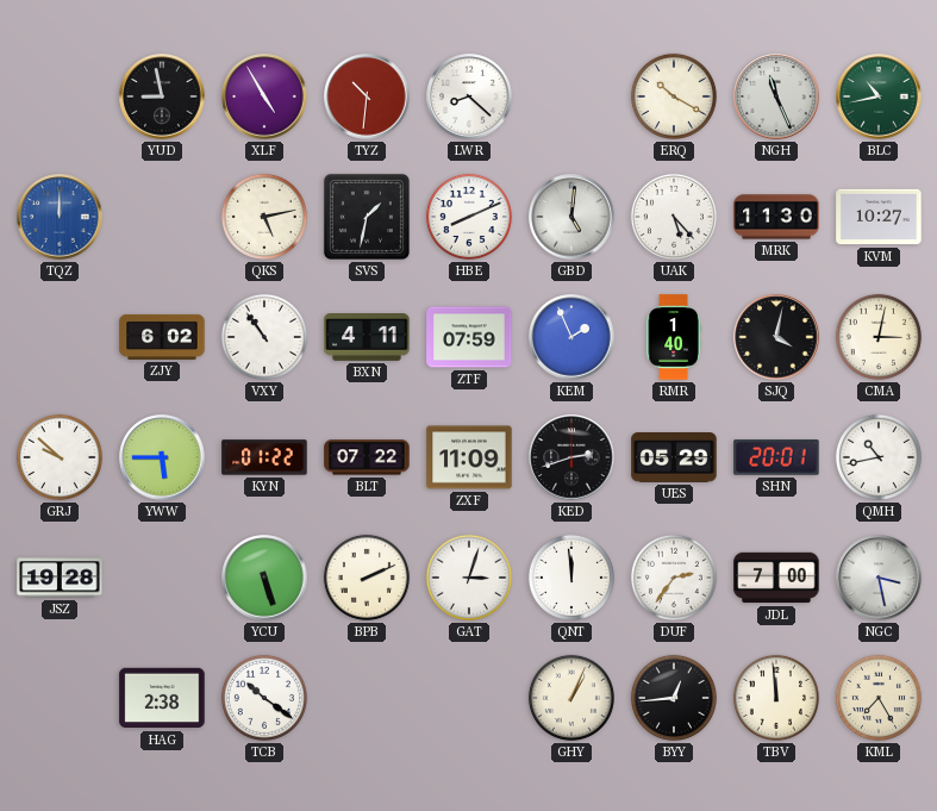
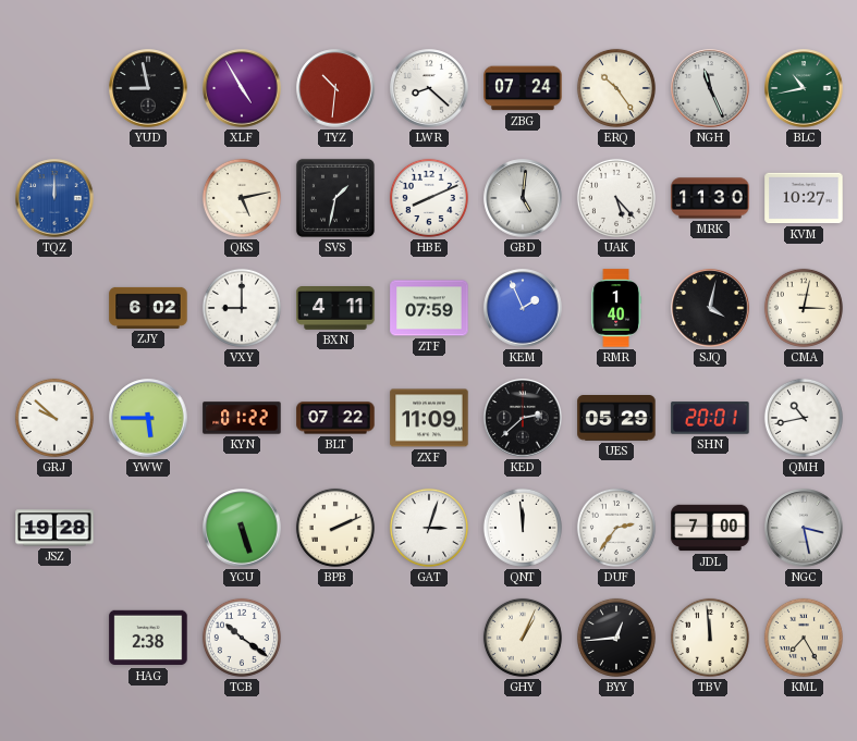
ZBG: none -> 07:24 (523, 88)
ERQ: 10:20 -> 10:24 (616, 88)
VXY: 10:54 -> 9:00 (242, 308)
KED: 2:42 -> 2:38 (523, 418)
